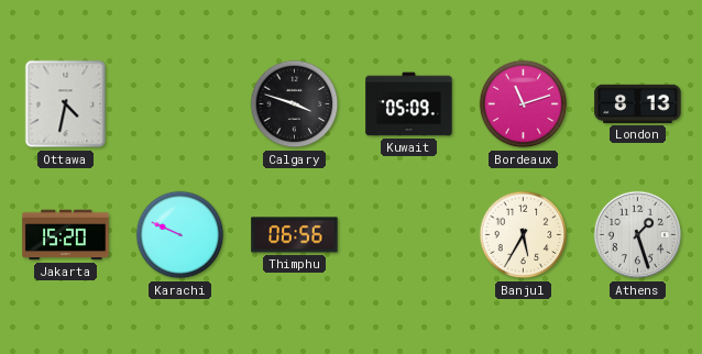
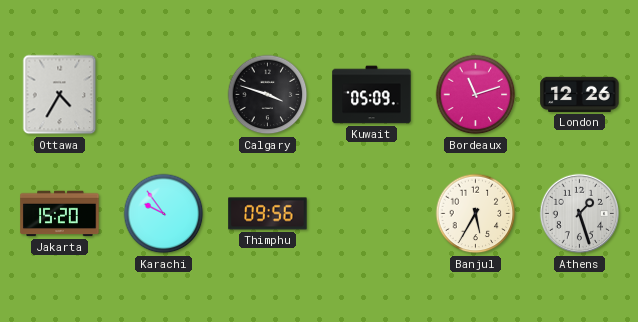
Ottawa: 4:32 -> 4:35 (60, 95)
London: 8:13 -> 12:26 (580, 94)
Karachi: 9:49 -> 9:54 (164, 214)
Thimphu: 06:56 -> 09:56 (268, 214)
